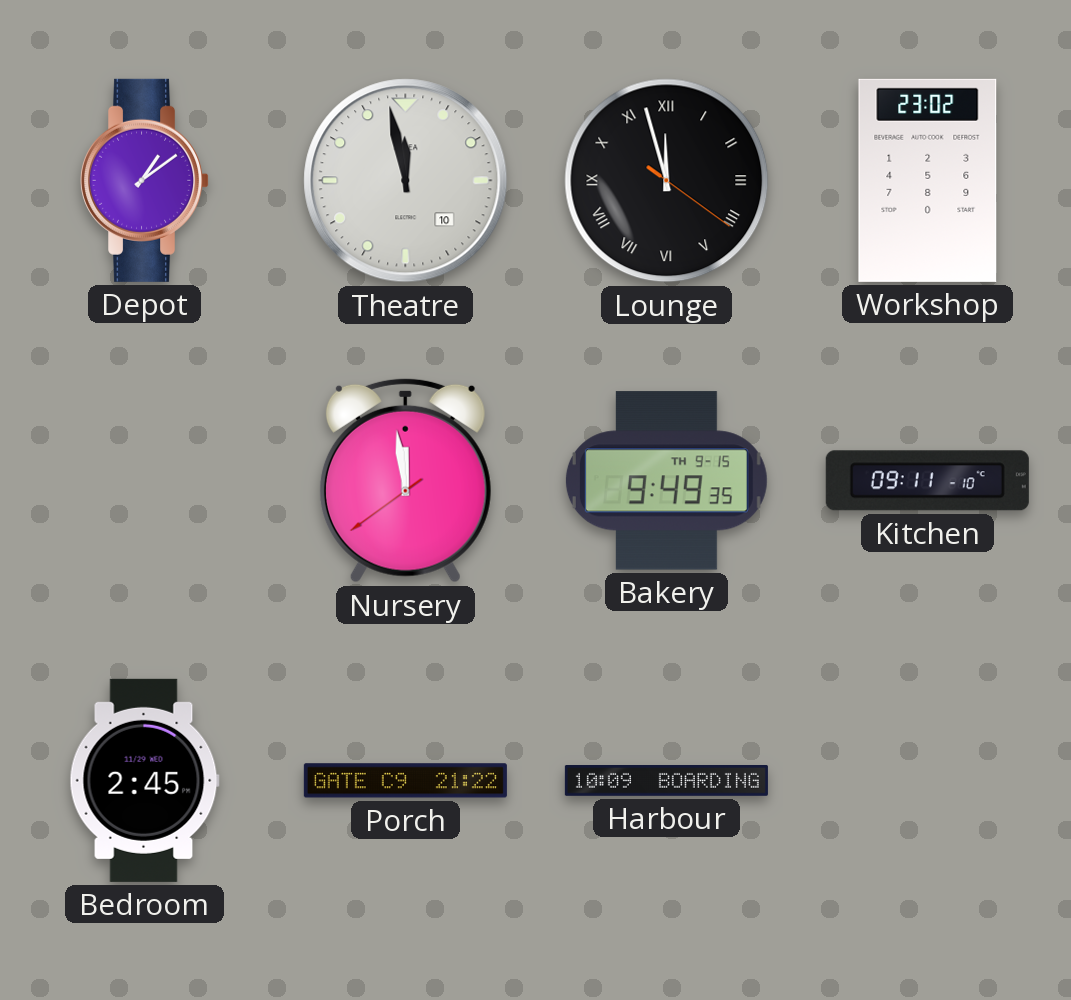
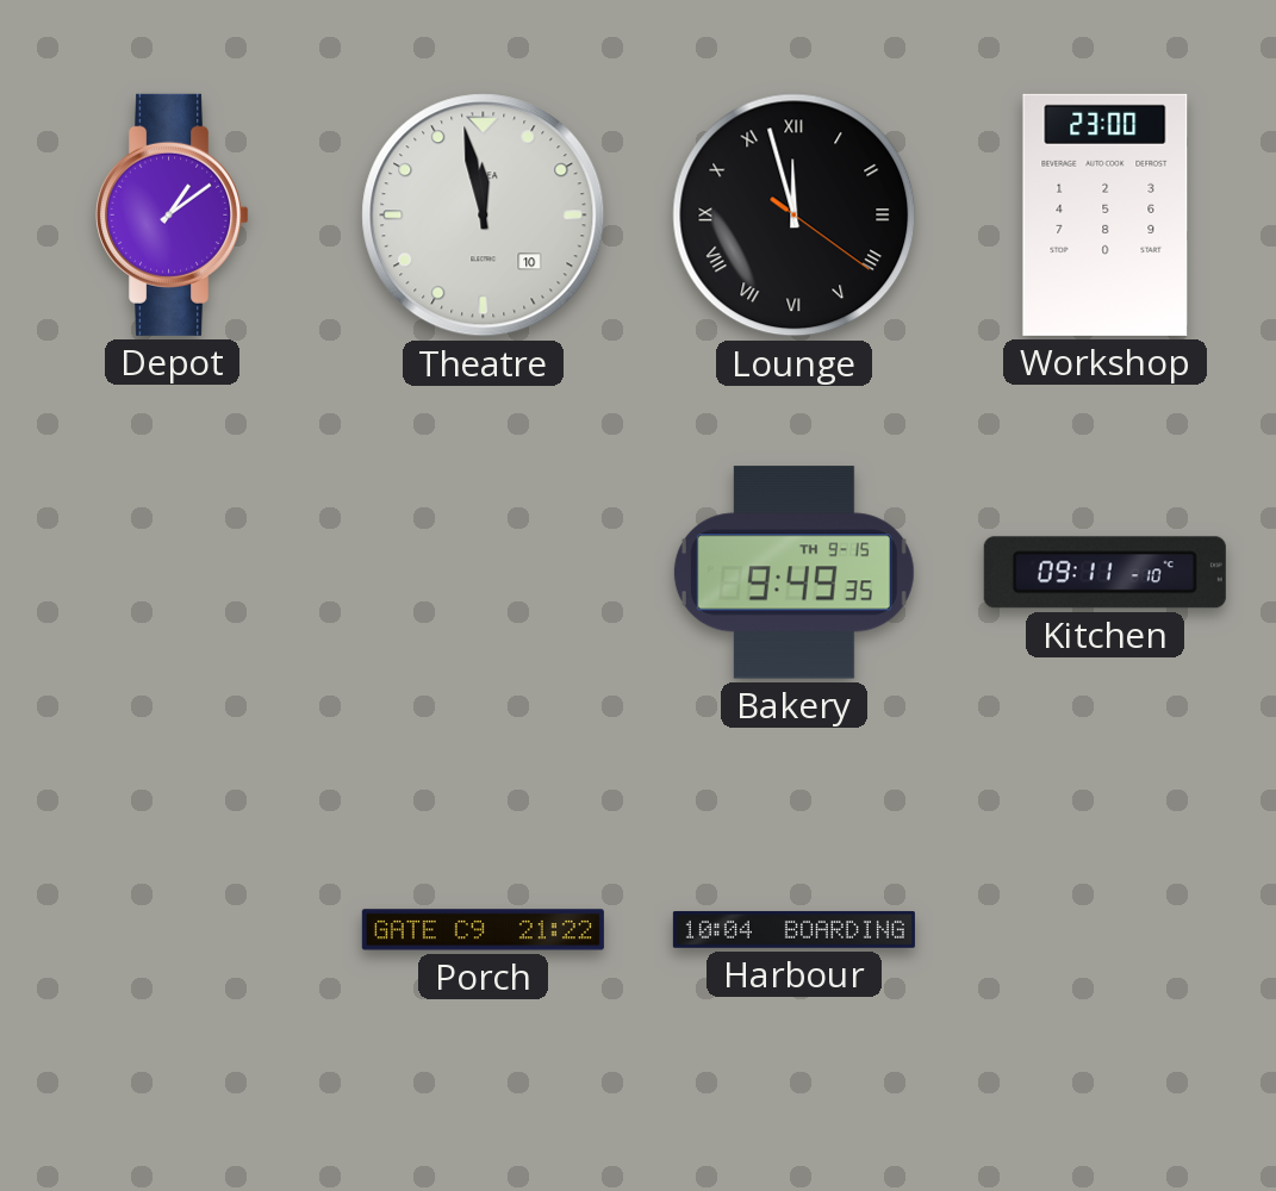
Workshop: 23:02 -> 23:00 (1106, 214)
Nursery: 11:58 -> none (405, 480)
Bedroom: 2:45 -> none (144, 780)
Harbour: 10:09 -> 10:04 (793, 930)
